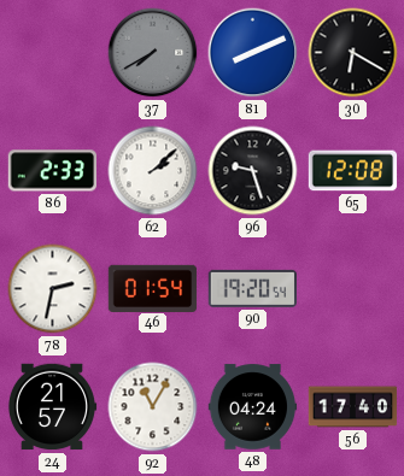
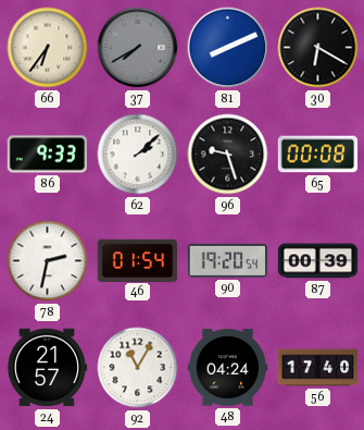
66: none -> 6:36 (48, 48)
86: 2:33 -> 9:33 (47, 155)
65: 12:08 -> 00:08 (318, 155)
87: none -> 00:39 (318, 261)
